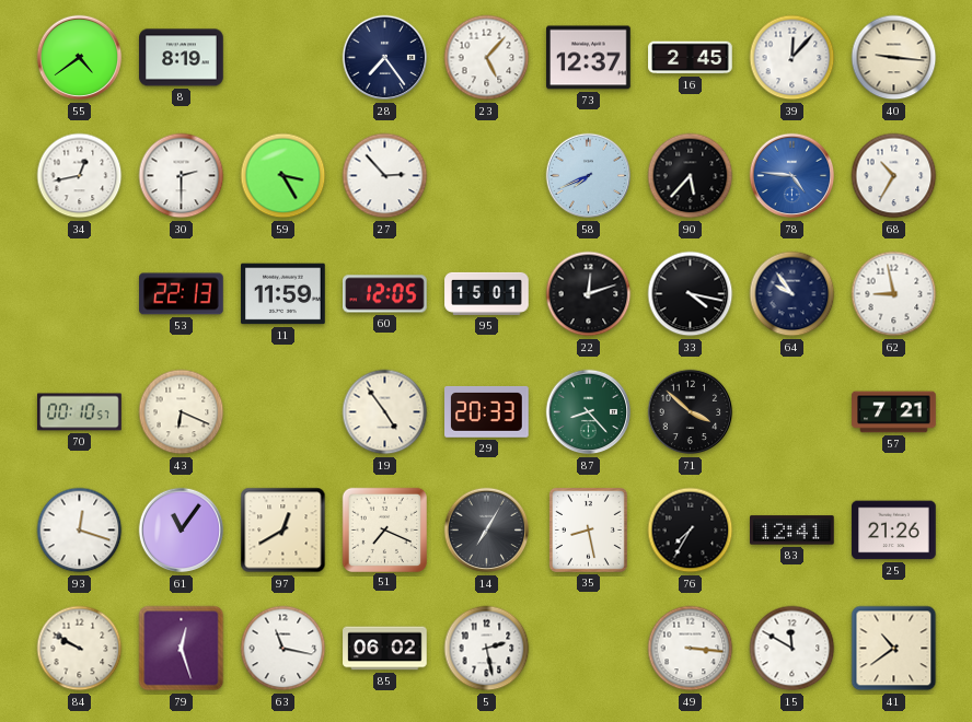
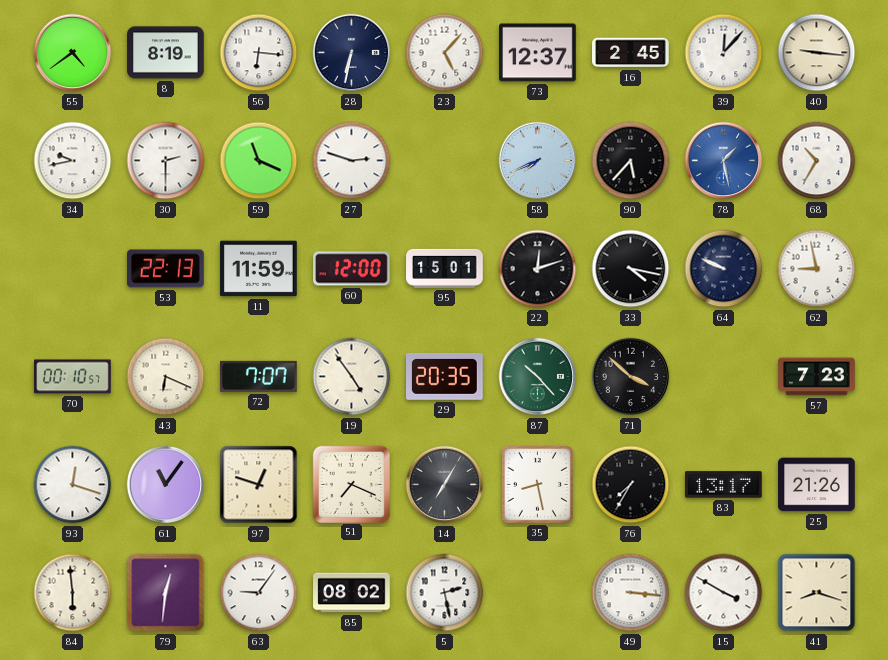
56: none -> 6:16 (259, 53)
28: 7:24 -> 6:32 (352, 53)
34: 12:43 -> 9:43 (73, 161)
59: 3:25 -> 11:19 (259, 161)
27: 2:53 -> 2:48 (352, 161)
78: 4:46 -> 1:28 (724, 161)
60: 12:05 -> 12:00 (352, 269)
64: 9:54 -> 9:49 (724, 269)
72: none -> 7:07 (259, 376)
29: 20:33 -> 20:35 (445, 377)
87: 8:23 -> 10:23 (538, 377)
57: 7:21 -> 7:23 (817, 377)
97: 12:40 -> 12:48 (259, 485)
83: 12:41 -> 13:17 (724, 485)
84: 9:50 -> 5:59 (73, 593)
79: 12:27 -> 12:31 (166, 593)
63: 11:17 -> 9:06 (259, 593)
85: 06:02 -> 08:02 (352, 593)
15: 11:50 -> 3:50 (724, 593)
41: 10:39 -> 8:18 (817, 593)
